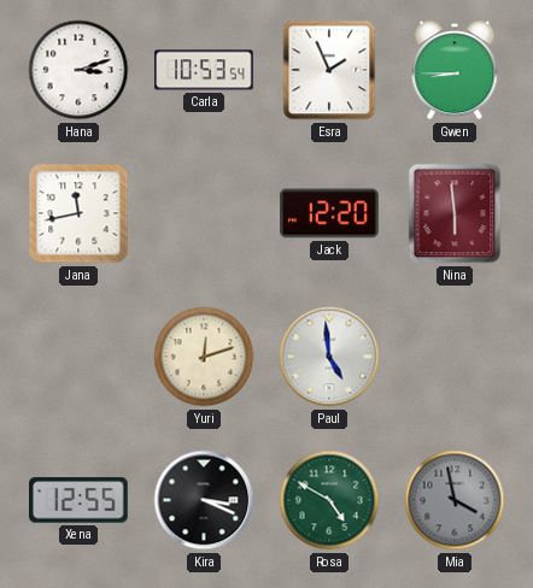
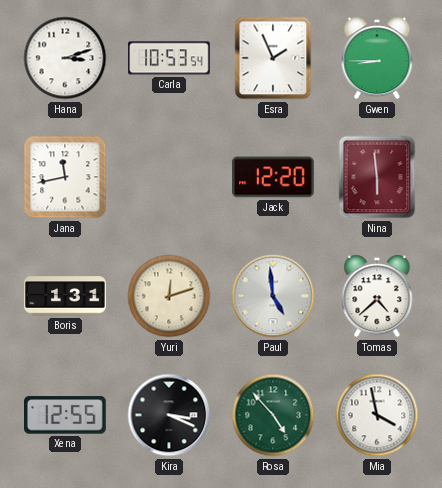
Boris: none -> 1:31 (65, 296)
Tomas: none -> 4:38 (377, 296)
Rosa: 4:50 -> 4:53 (273, 415)
Mia dial: grey -> white (377, 415)
